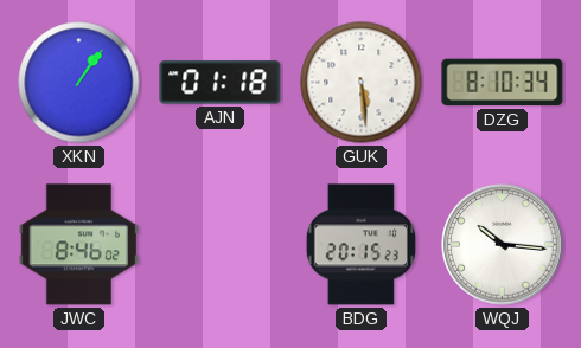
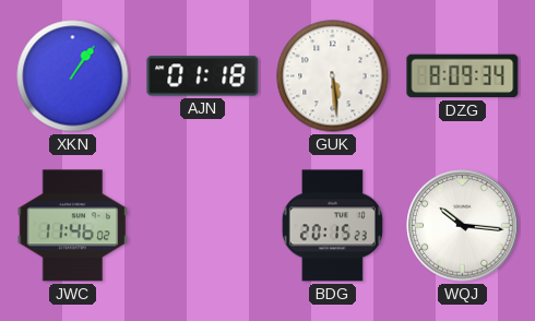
DZG: 8:10 -> 8:09 (463, 76)
JWC: 8:46 -> 11:46 (73, 226)
